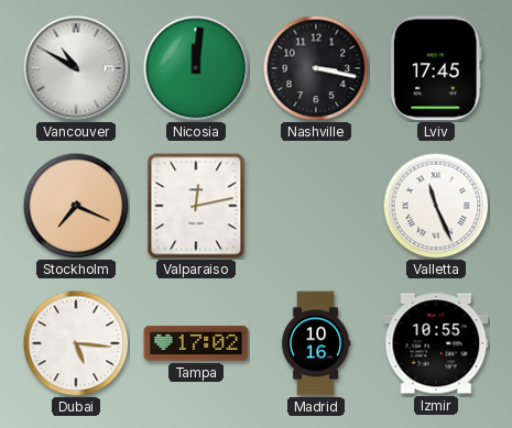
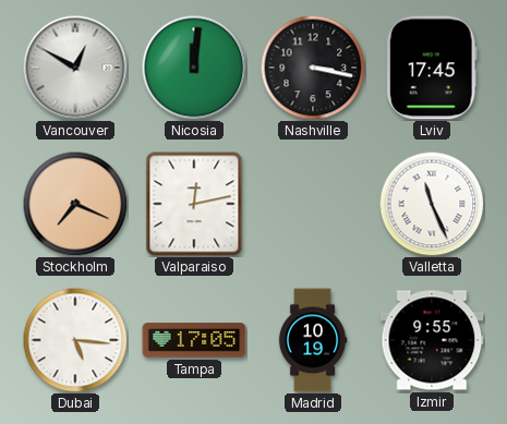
Vancouver: 10:50 -> 12:50 (75, 68)
Tampa: 17:02 -> 17:05 (194, 340)
Madrid: 10:16 -> 10:19 (313, 340)
Izmir: 10:55 -> 9:55 (432, 340)
